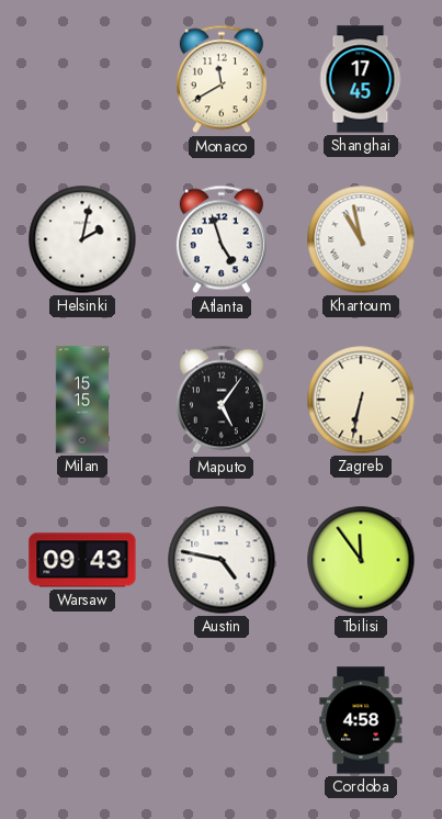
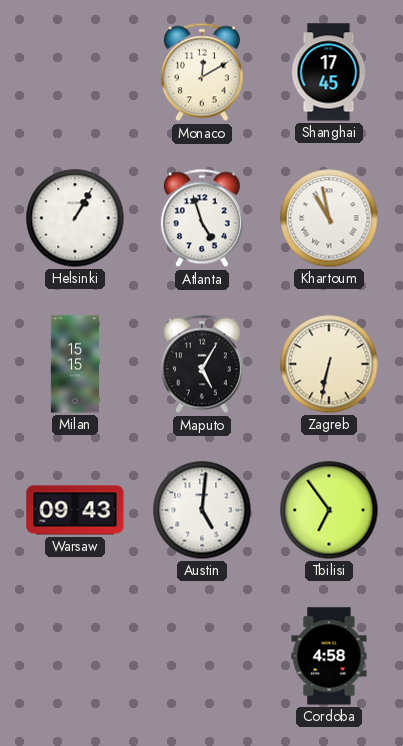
Monaco: 11:40 -> 12:10 (202, 72)
Helsinki: 2:02 -> 1:05 (75, 218)
Maputo: 5:06 -> 5:05 (202, 364)
Austin: 4:47 -> 5:01 (202, 510)
Tbilisi: 11:54 -> 6:54 (329, 510)
